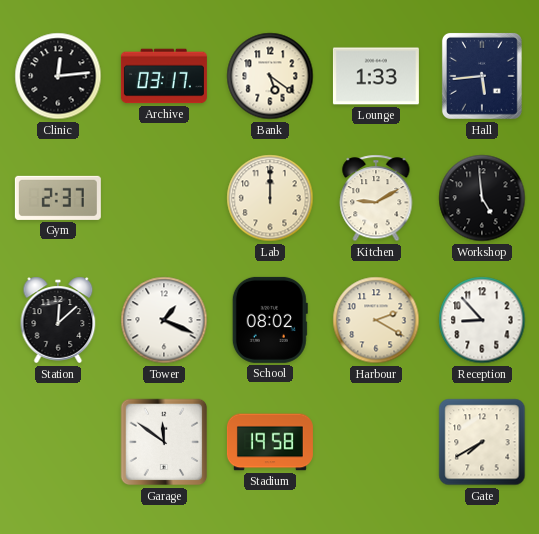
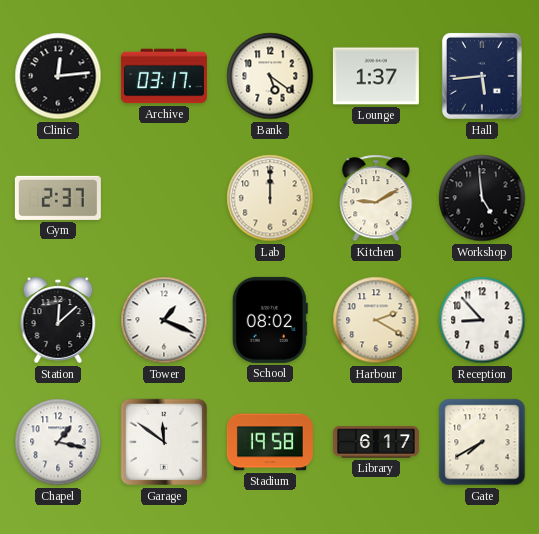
Lounge: 1:33 -> 1:37 (376, 76)
Chapel: none -> 1:17 (58, 442)
Library: none -> 6:17 (376, 442)
